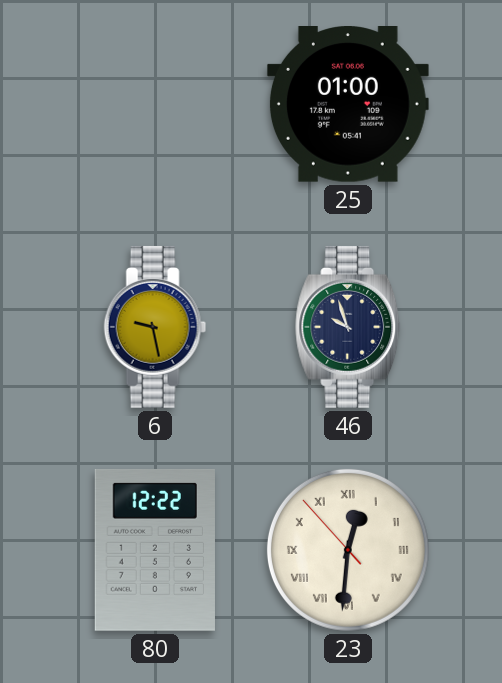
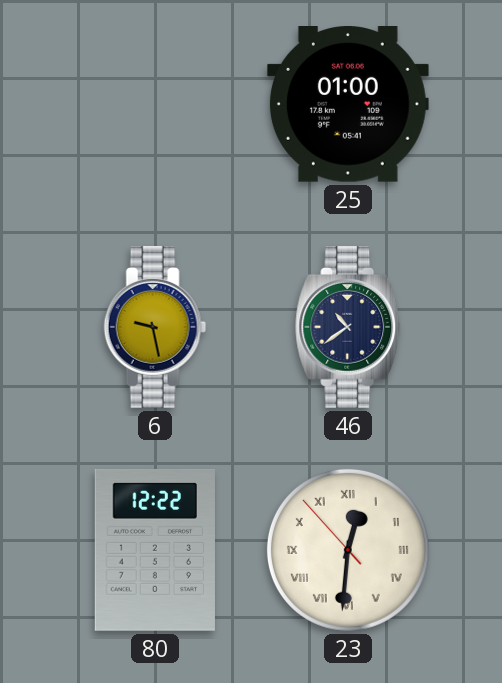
46: 9:57 -> 10:39 (349, 327)
